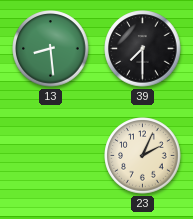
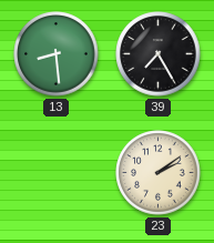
39: 7:30 -> 7:25 (159, 54)
23: 2:04 -> 2:09 (159, 173)
